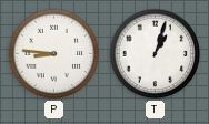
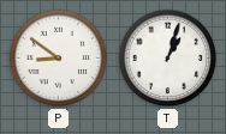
P: 8:46 -> 8:51 (59, 59)
